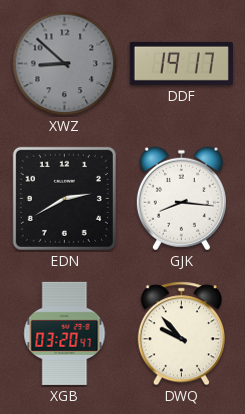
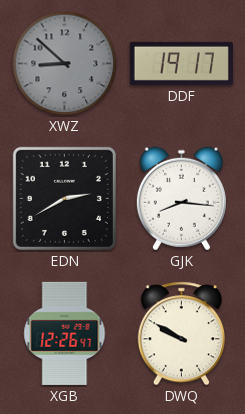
XGB: 03:20 -> 12:26 (65, 333)
DWQ: 9:53 -> 9:50 (181, 334)
